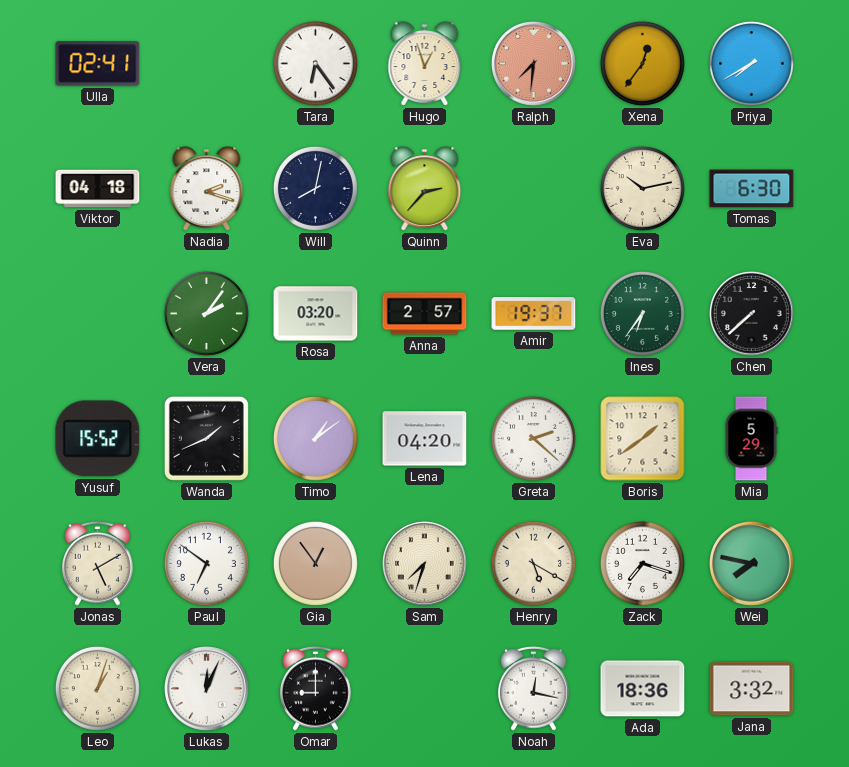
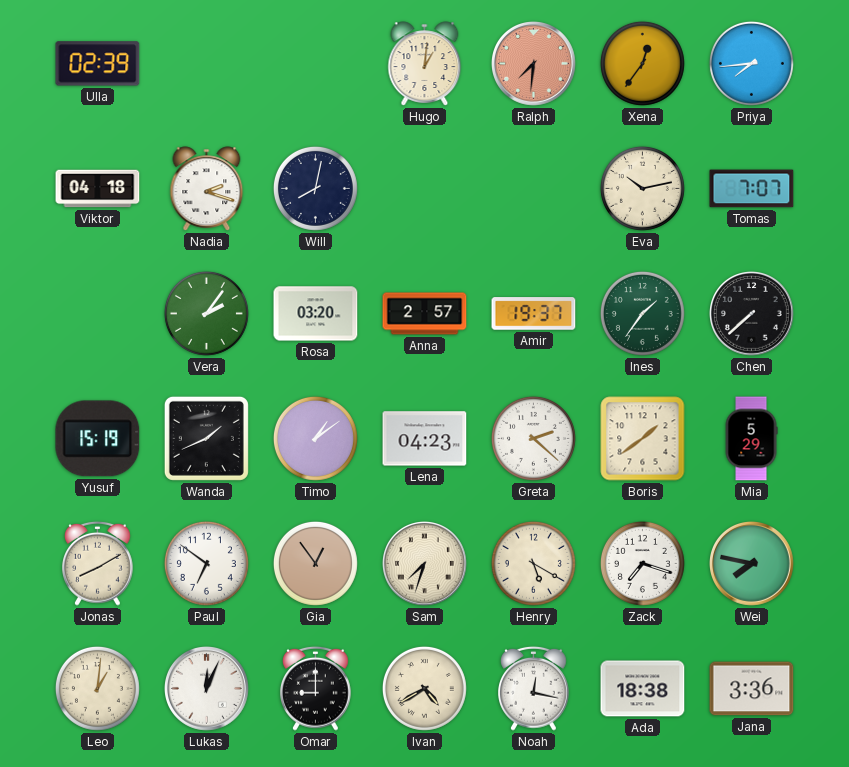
Ulla: 02:41 -> 02:39 (98, 64)
Tara: 6:24 -> none (315, 63)
Hugo: 12:57 -> 1:01 (425, 64)
Priya: 7:40 -> 7:44 (751, 63)
Quinn: 2:37 -> none (425, 189)
Tomas: 6:30 -> 7:07 (752, 189)
Ines: 6:36 -> 1:36 (642, 313)
Yusuf: 15:52 -> 15:19 (98, 439)
Lena: 04:20 -> 04:23 (425, 439)
Jonas: 5:10 -> 8:10 (98, 563)
Leo: 1:03 -> 1:01 (97, 688)
Ivan: none -> 4:40 (424, 688)
Ada: 18:36 -> 18:38 (643, 689)
Jana: 3:32 -> 3:36 (752, 689)
